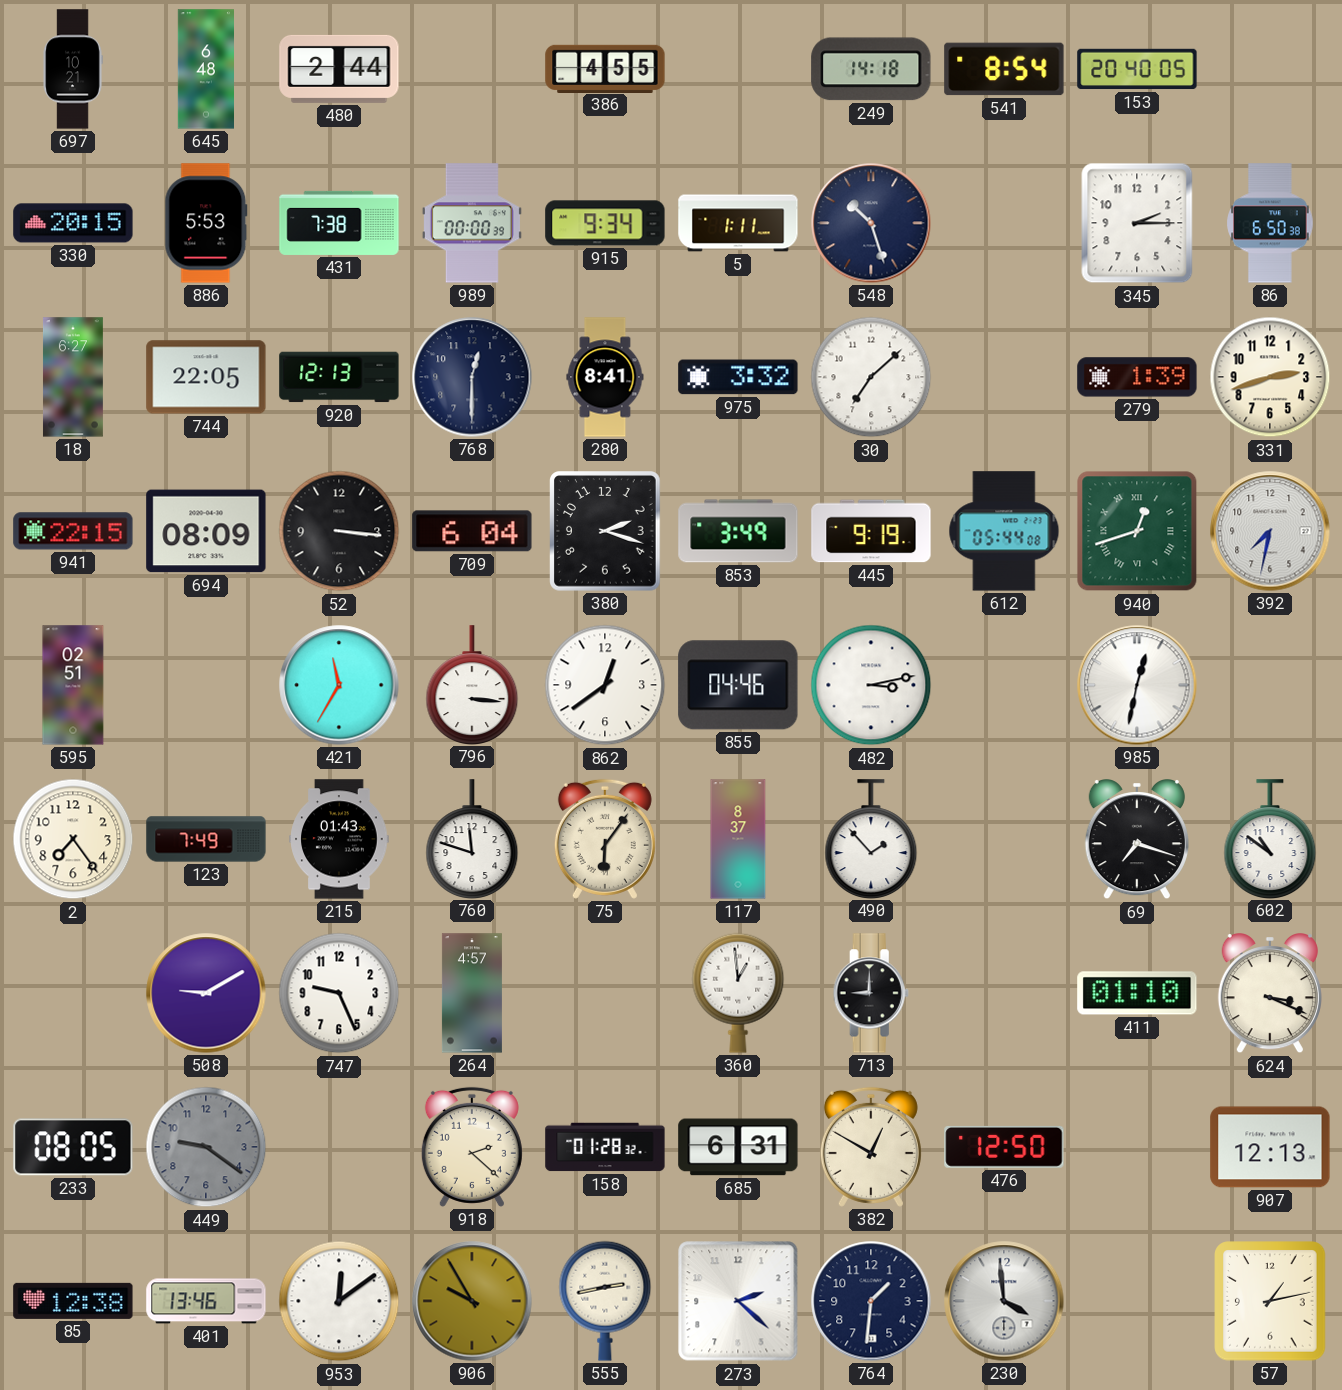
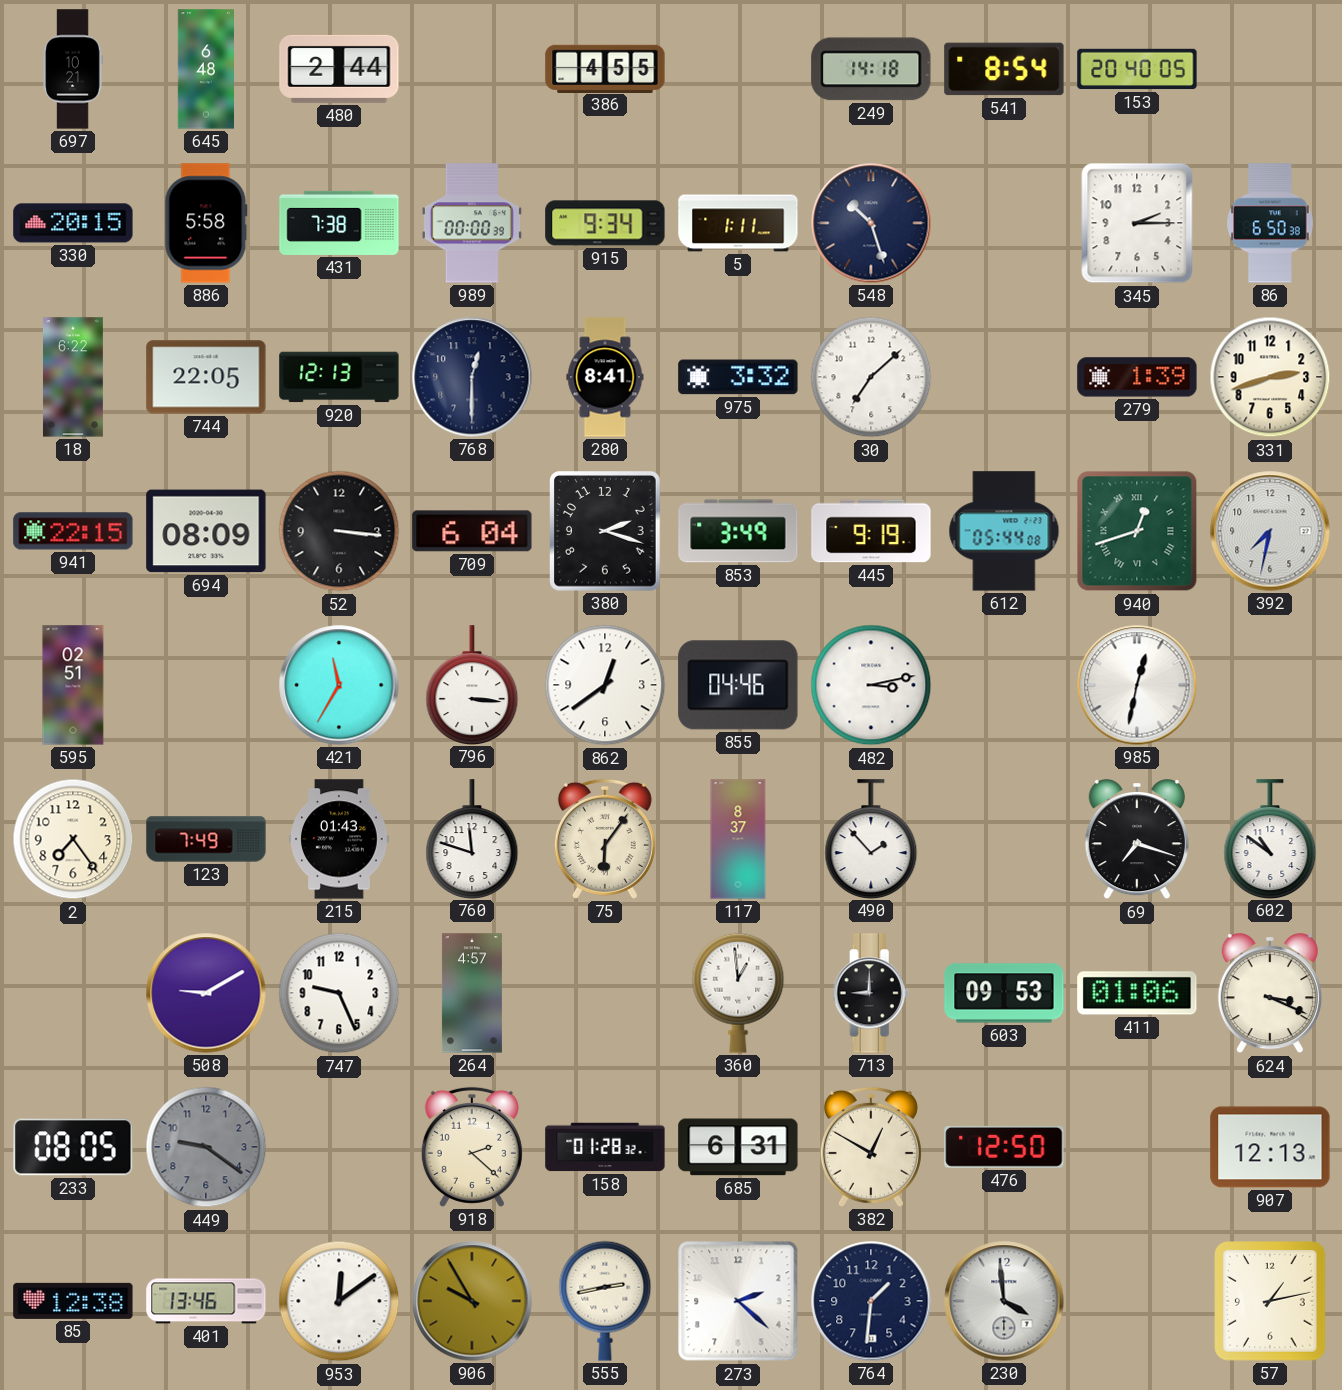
886: 5:53 -> 5:58 (206, 223)
18: 6:27 -> 6:22 (73, 377)
603: none -> 09:53 (1004, 993)
411: 01:10 -> 01:06 (1137, 993)
